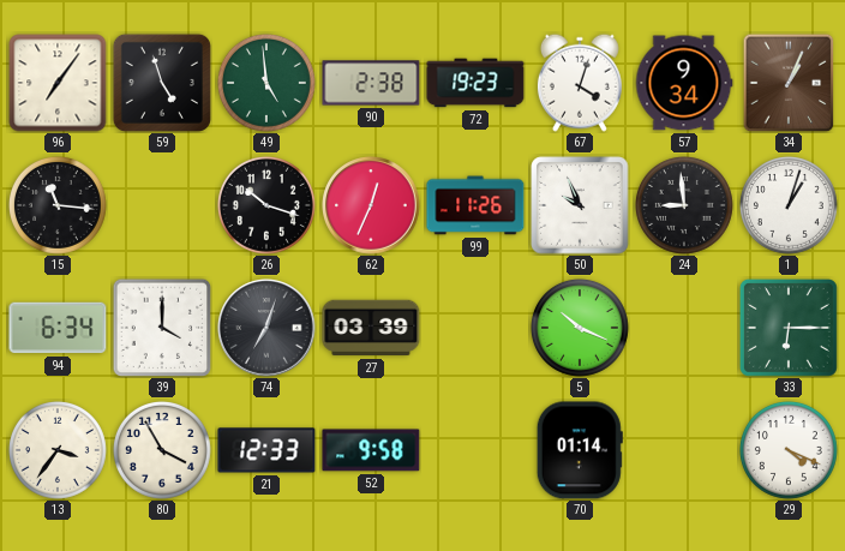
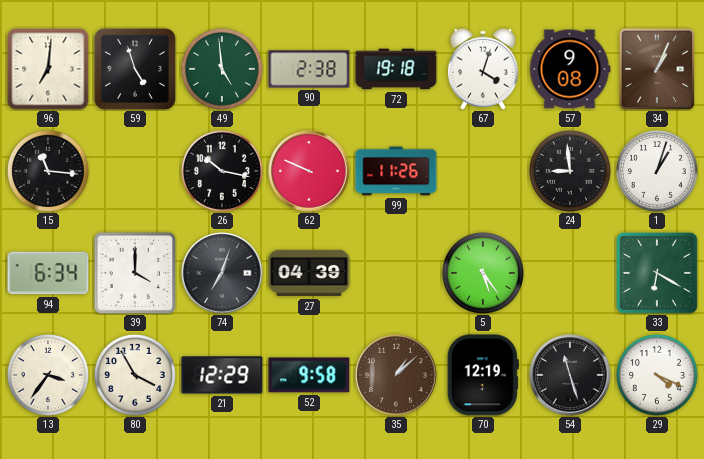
96: 7:06 -> 7:01 (48, 69)
72: 19:23 -> 19:18 (396, 69)
57: 9:34 -> 9:08 (570, 69)
26: 10:18 -> 10:17 (222, 171)
62: 12:34 -> 9:49 (309, 171)
50: 9:56 -> none (580, 205)
27: 03:39 -> 04:39 (309, 273)
5: 10:19 -> 5:24 (483, 273)
33: 6:15 -> 6:20 (657, 273)
21: 12:33 -> 12:29 (222, 375)
35: none -> 1:08 (396, 375)
70: 01:14 -> 12:19 (483, 375)
54: none -> 11:27 (570, 375)
